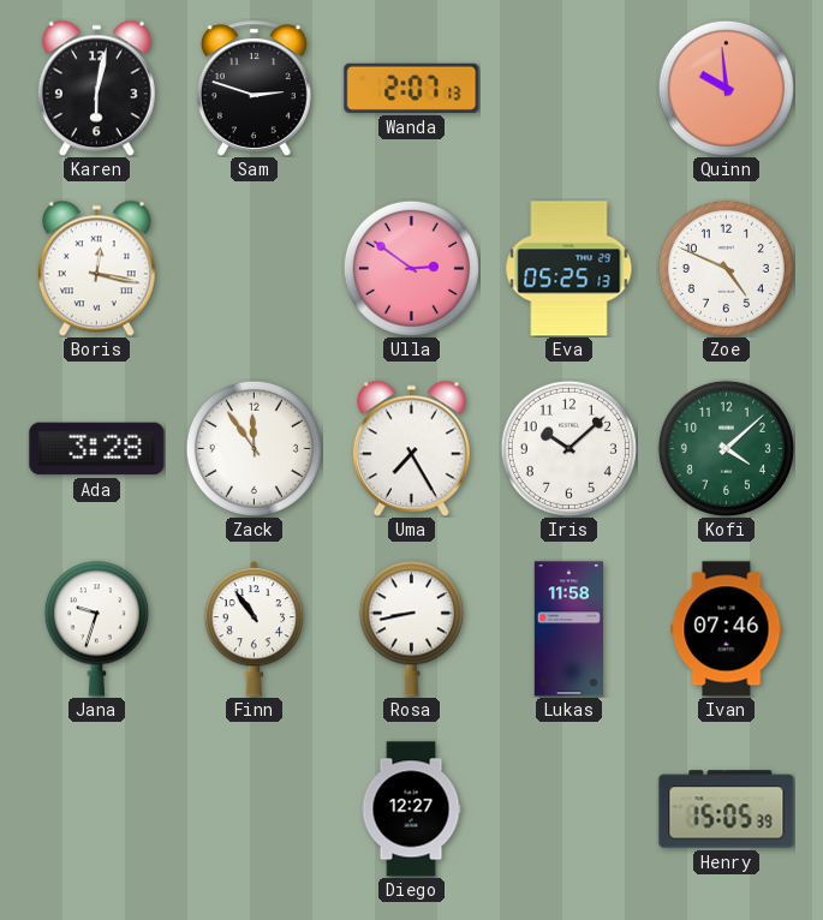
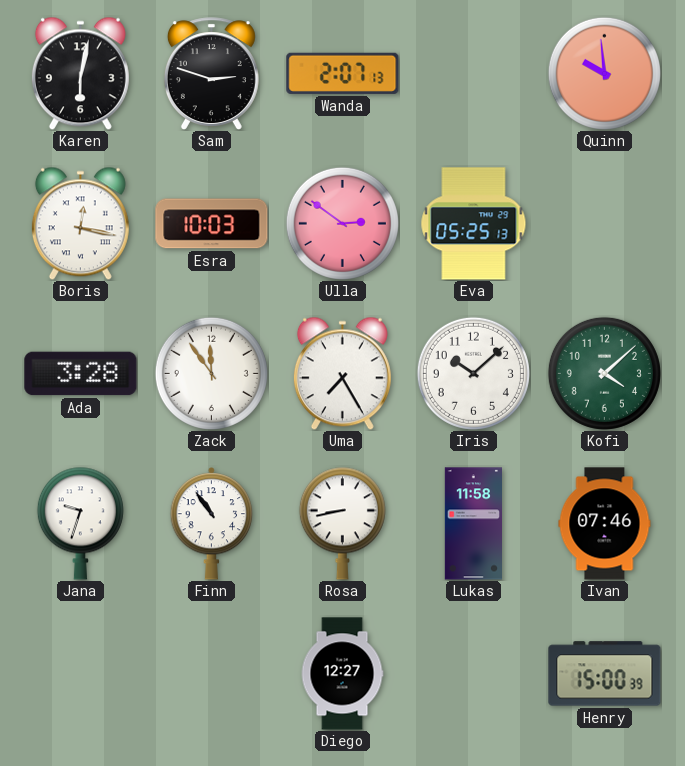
Esra: none -> 10:03 (212, 224)
Zoe: 4:49 -> none (726, 268)
Henry: 15:05 -> 15:00 (605, 674)
